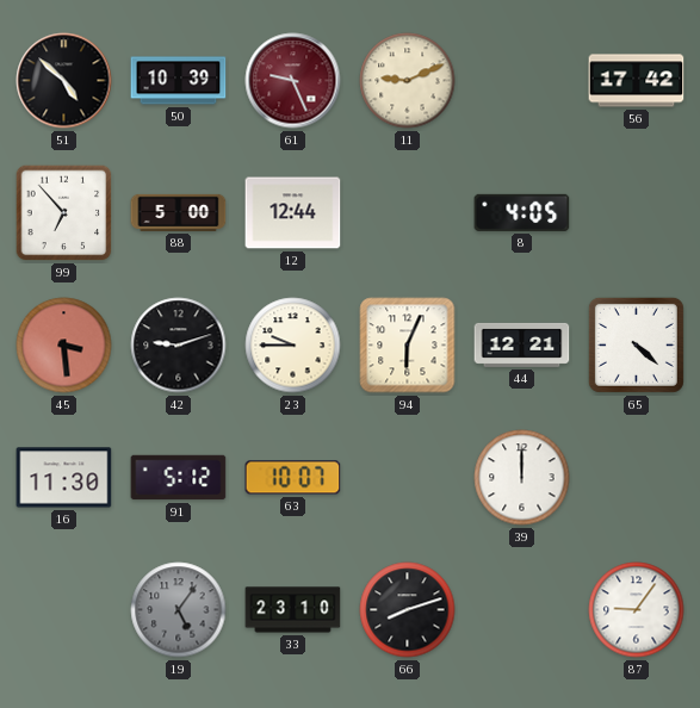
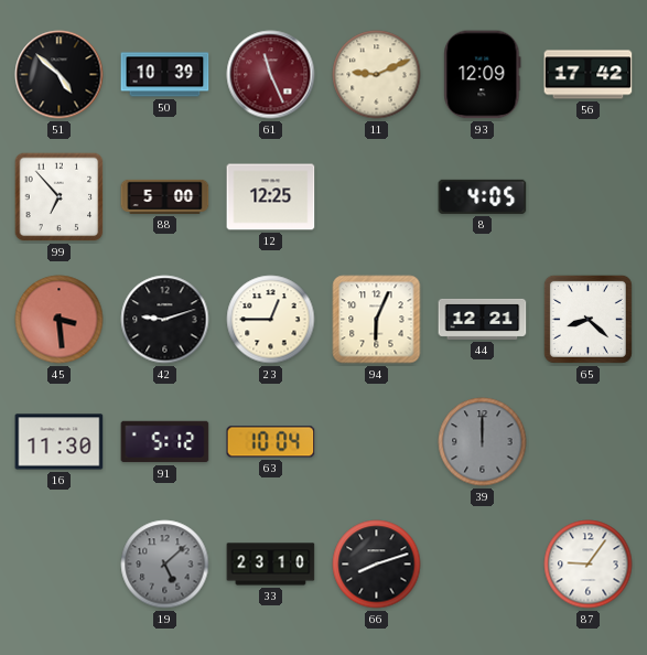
61: 9:26 -> 11:26 (271, 75)
93: none -> 12:09 (483, 75)
12: 12:44 -> 12:25 (271, 197)
23: 9:45 -> 12:45 (271, 320)
65: 4:22 -> 8:22 (587, 319)
63: 10:07 -> 10:04 (271, 442)
39 dial: white -> grey (483, 442)
19: 5:06 -> 5:08 (165, 565)
